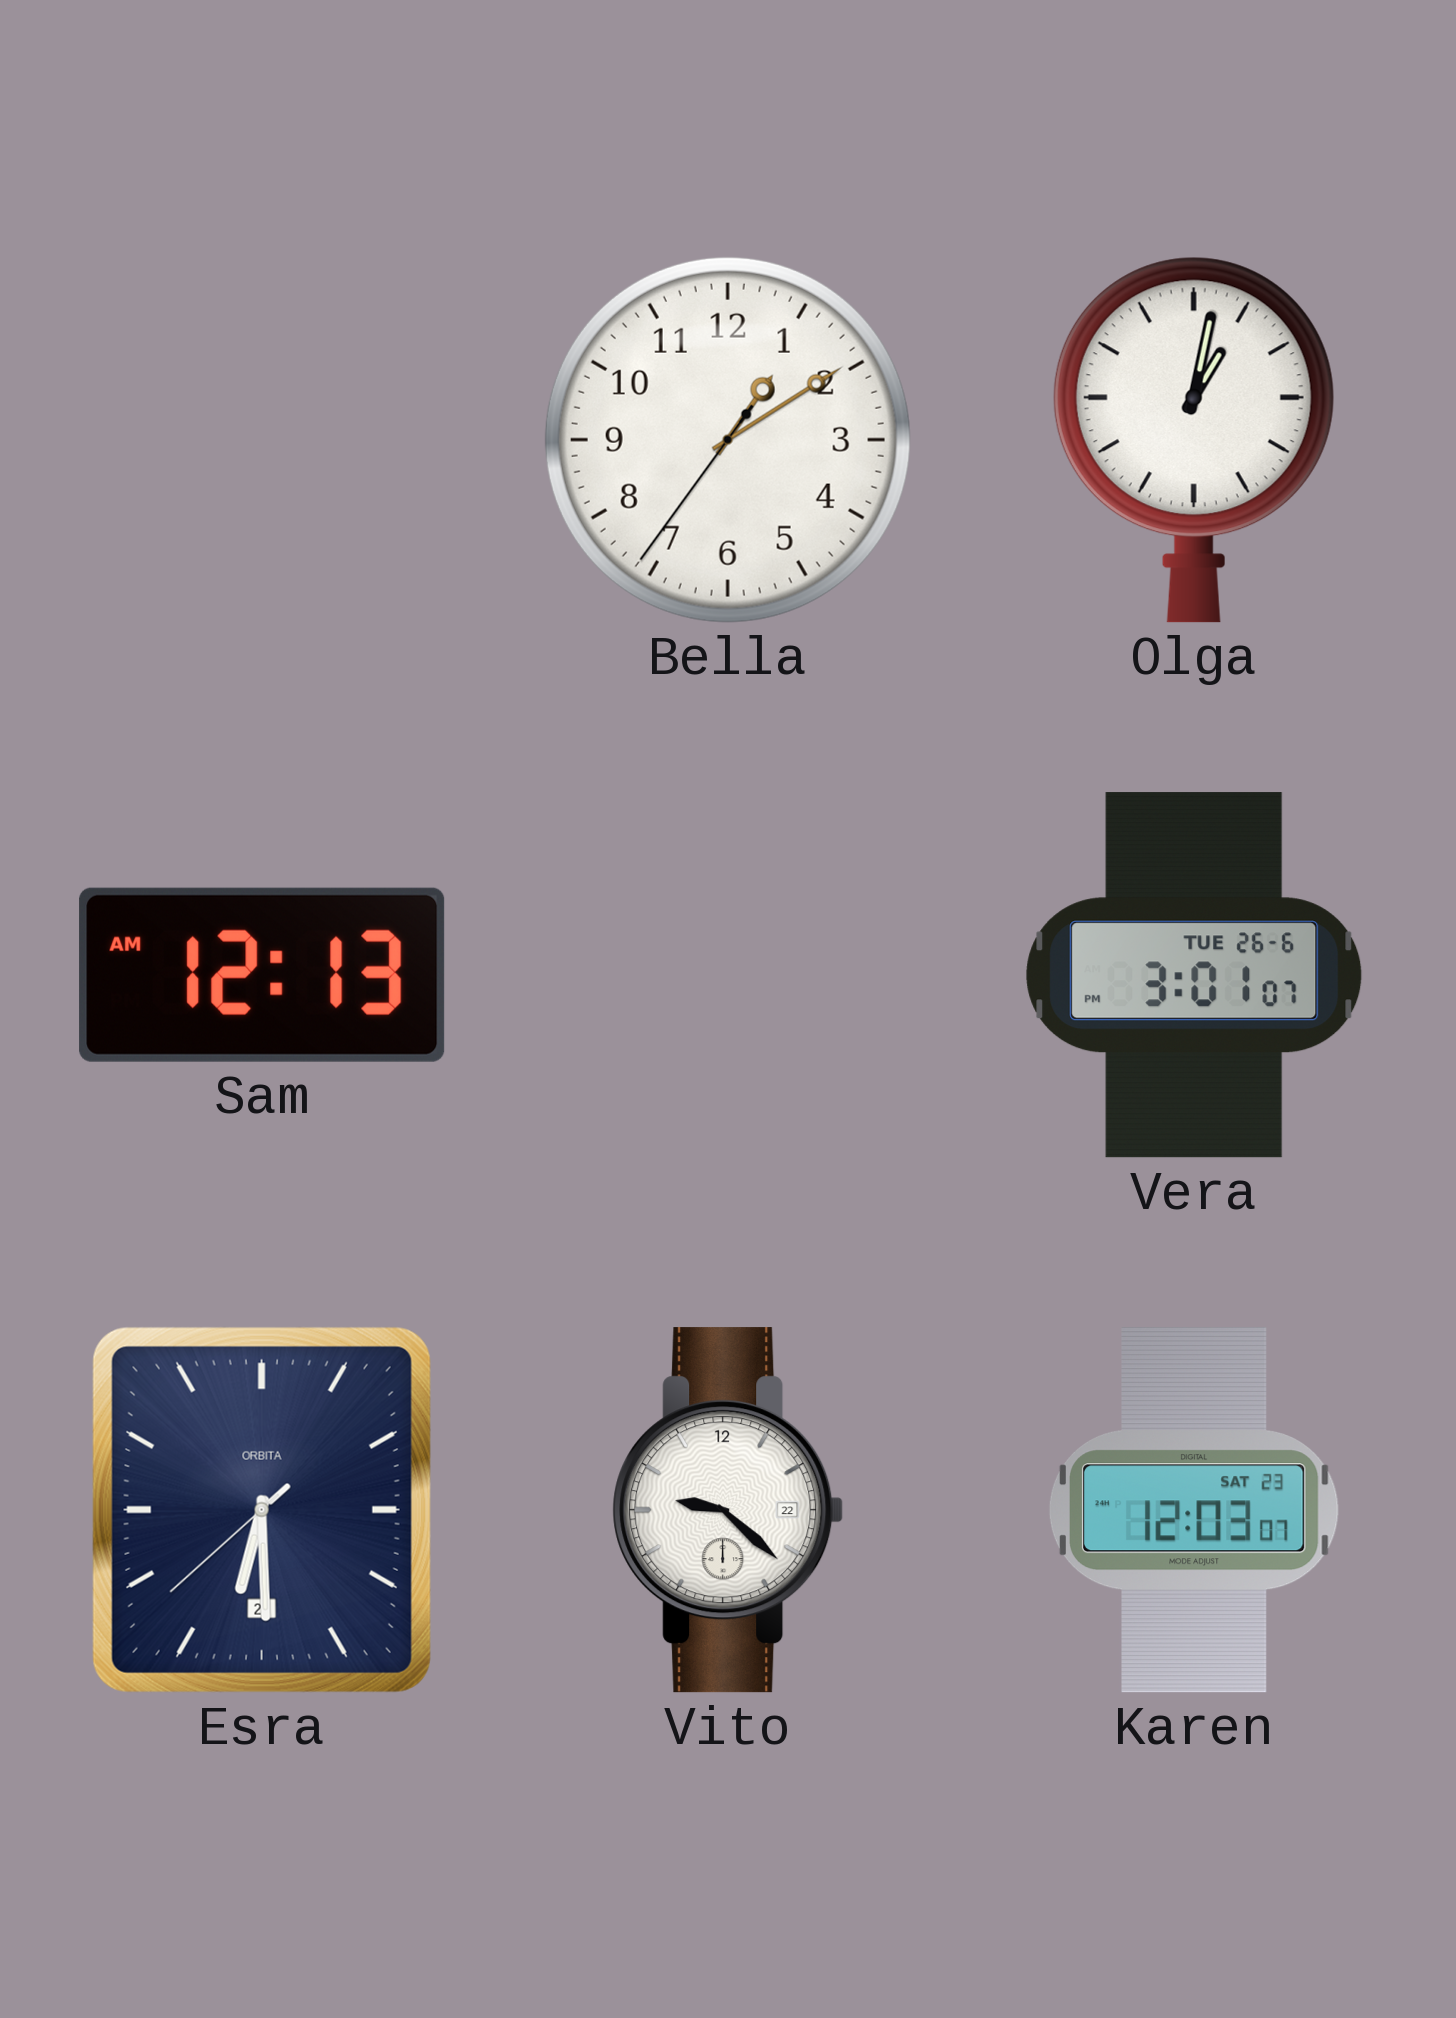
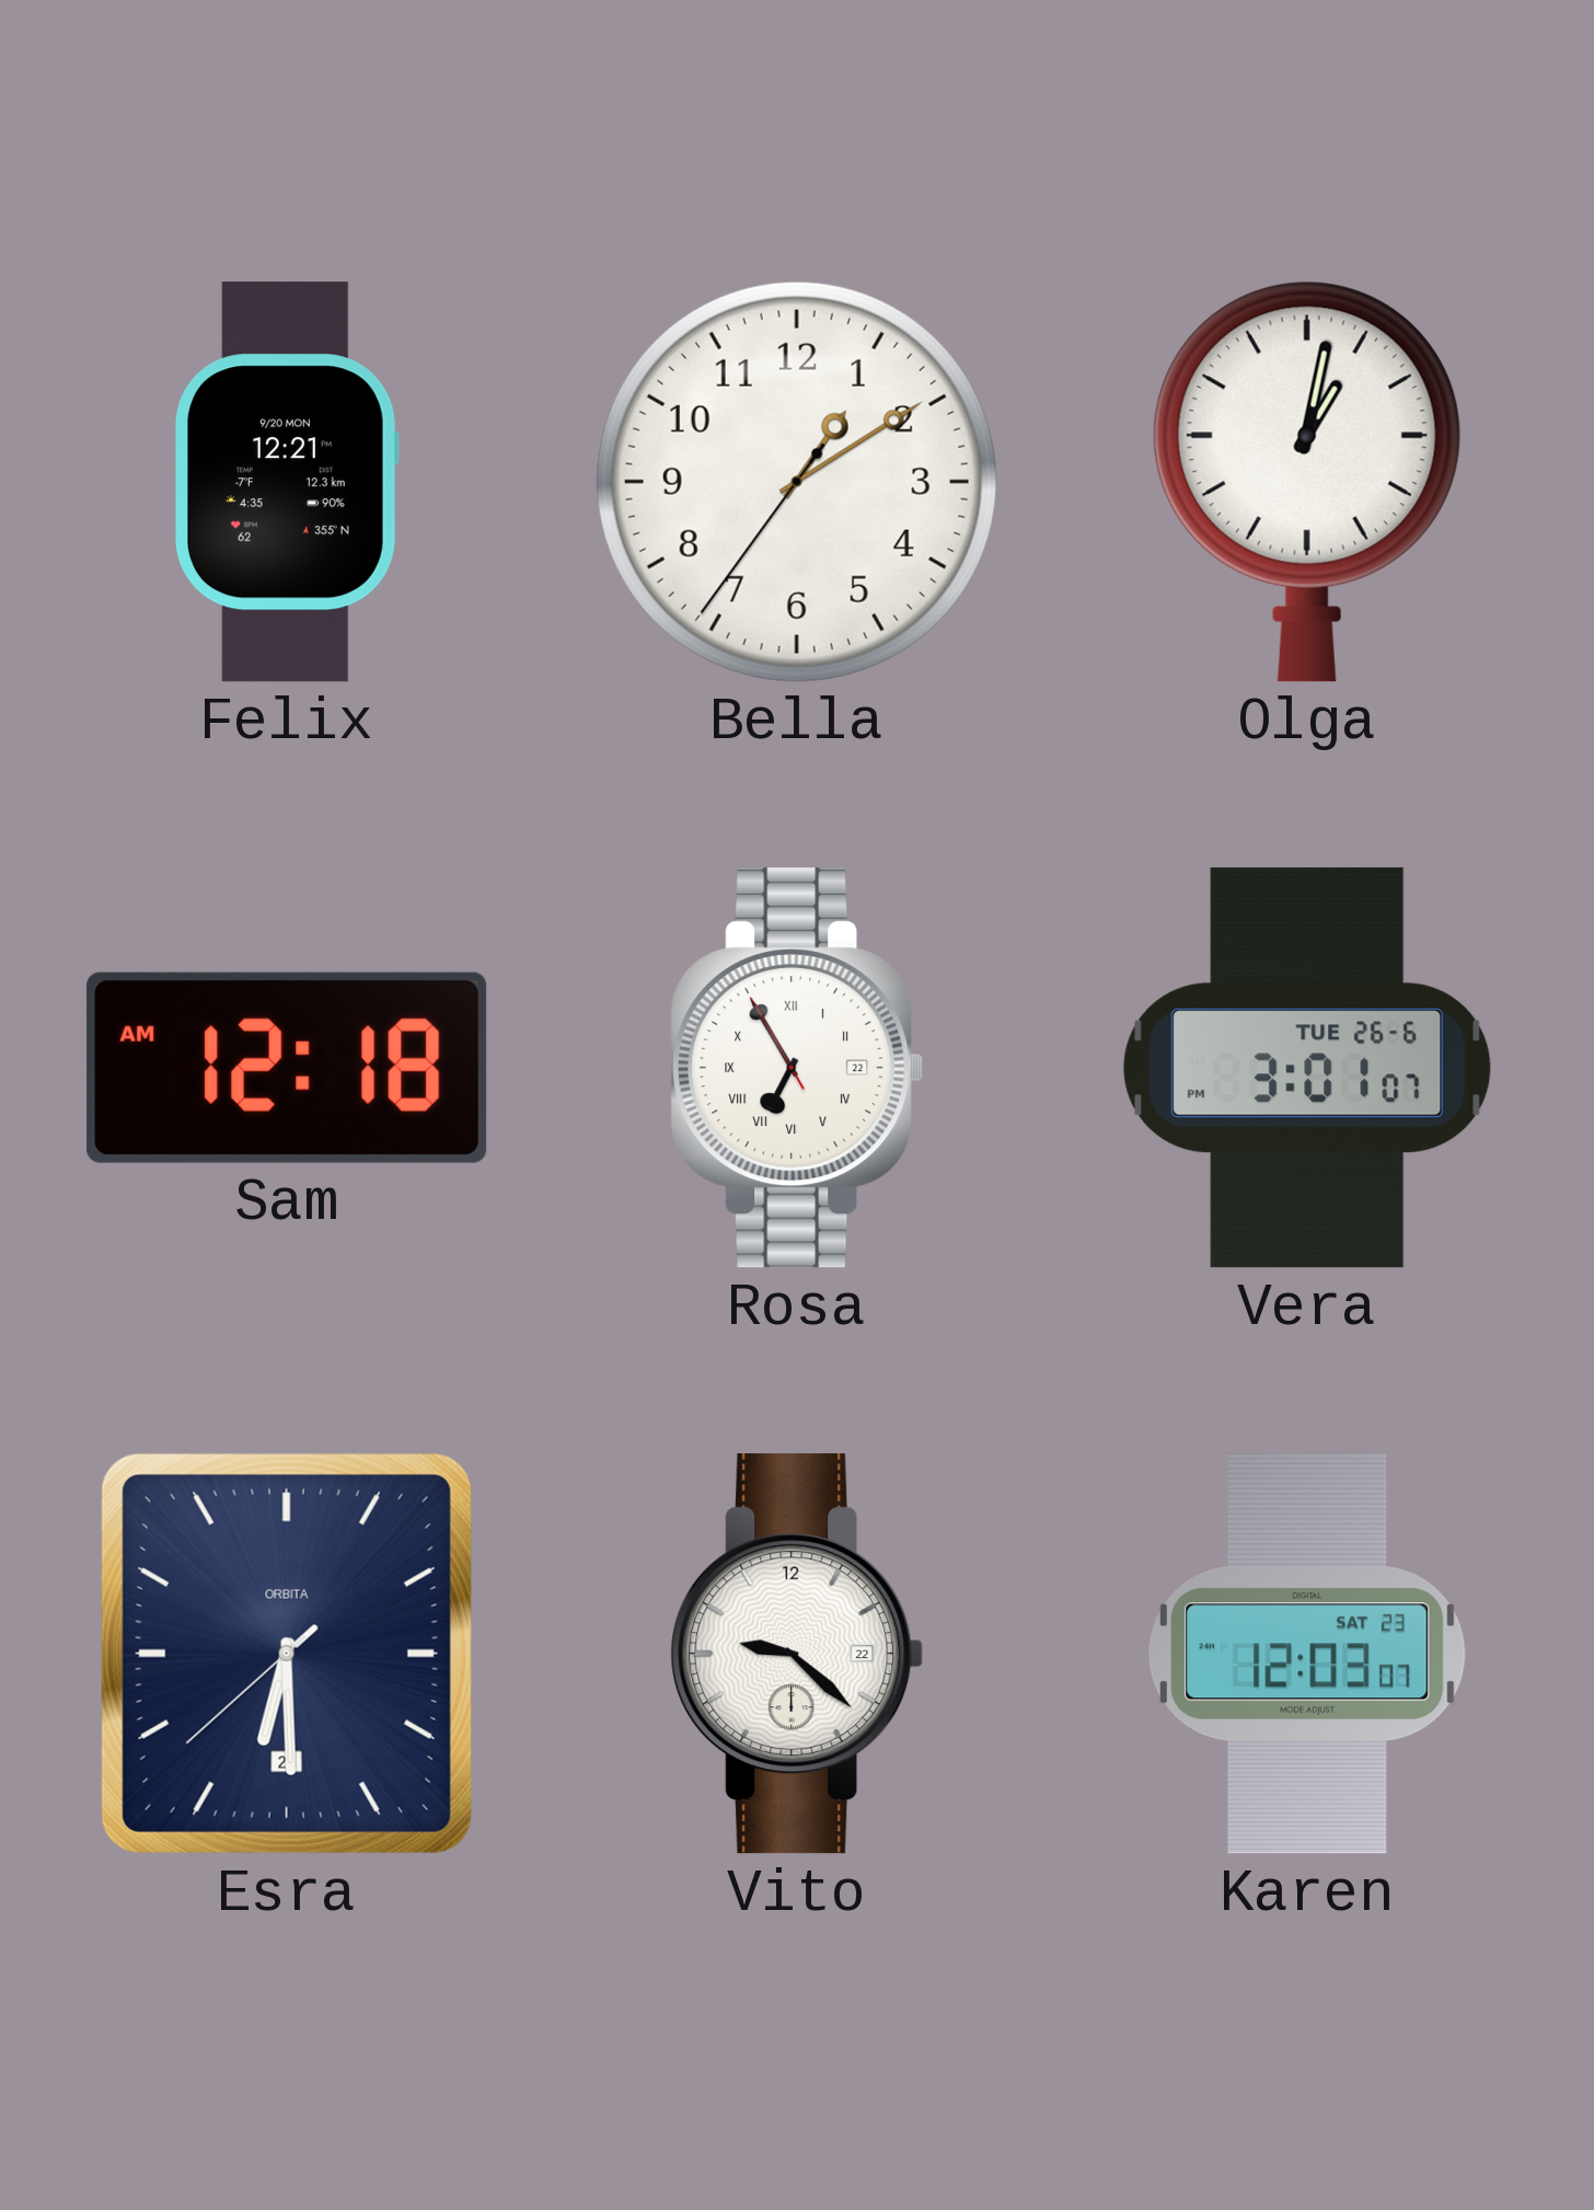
Felix: none -> 12:21 (287, 482)
Sam: 12:13 -> 12:18 (287, 1068)
Rosa: none -> 6:54 (797, 1068)
